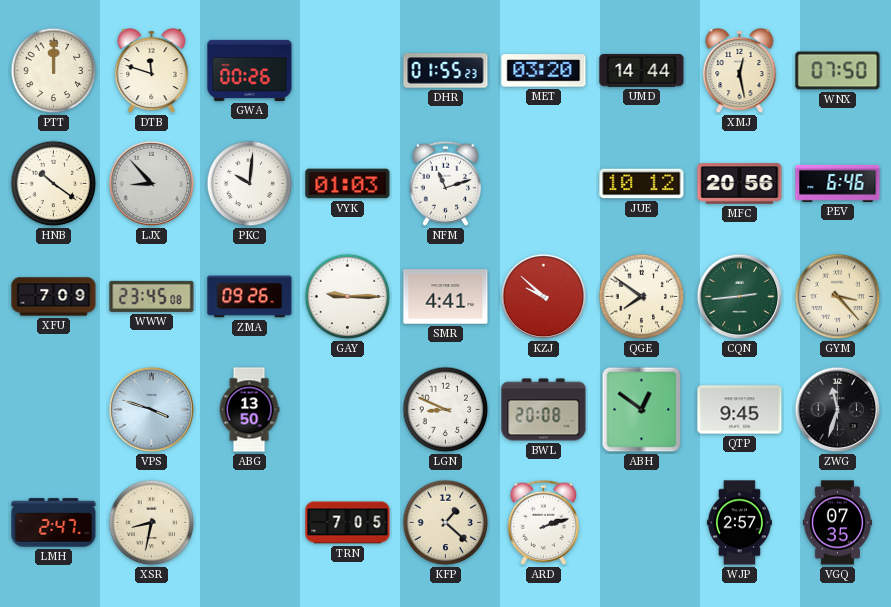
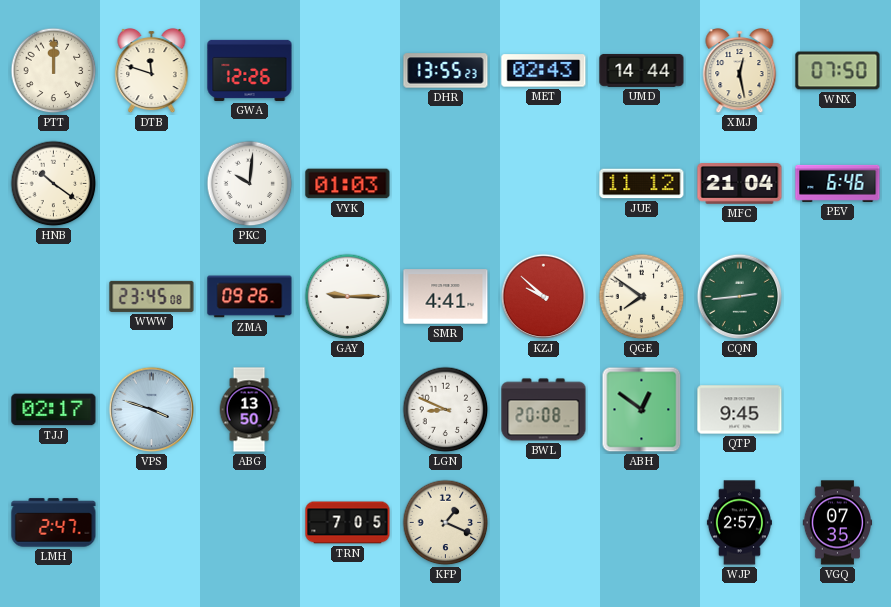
GWA: 00:26 -> 12:26 (250, 70)
DHR: 01:55 -> 13:55 (446, 71)
MET: 03:20 -> 02:43 (544, 71)
LJX: 8:53 -> none (152, 184)
NFM: 11:12 -> none (445, 183)
JUE: 10:12 -> 11:12 (642, 184)
MFC: 20:56 -> 21:04 (740, 184)
XFU: 7:09 -> none (54, 297)
GYM: 3:23 -> none (838, 297)
TJJ: none -> 02:17 (54, 410)
ZWG: 11:33 -> none (838, 410)
XSR: 8:32 -> none (152, 523)
KFP: 1:22 -> 1:19 (446, 523)
ARD: 2:12 -> none (543, 522)
